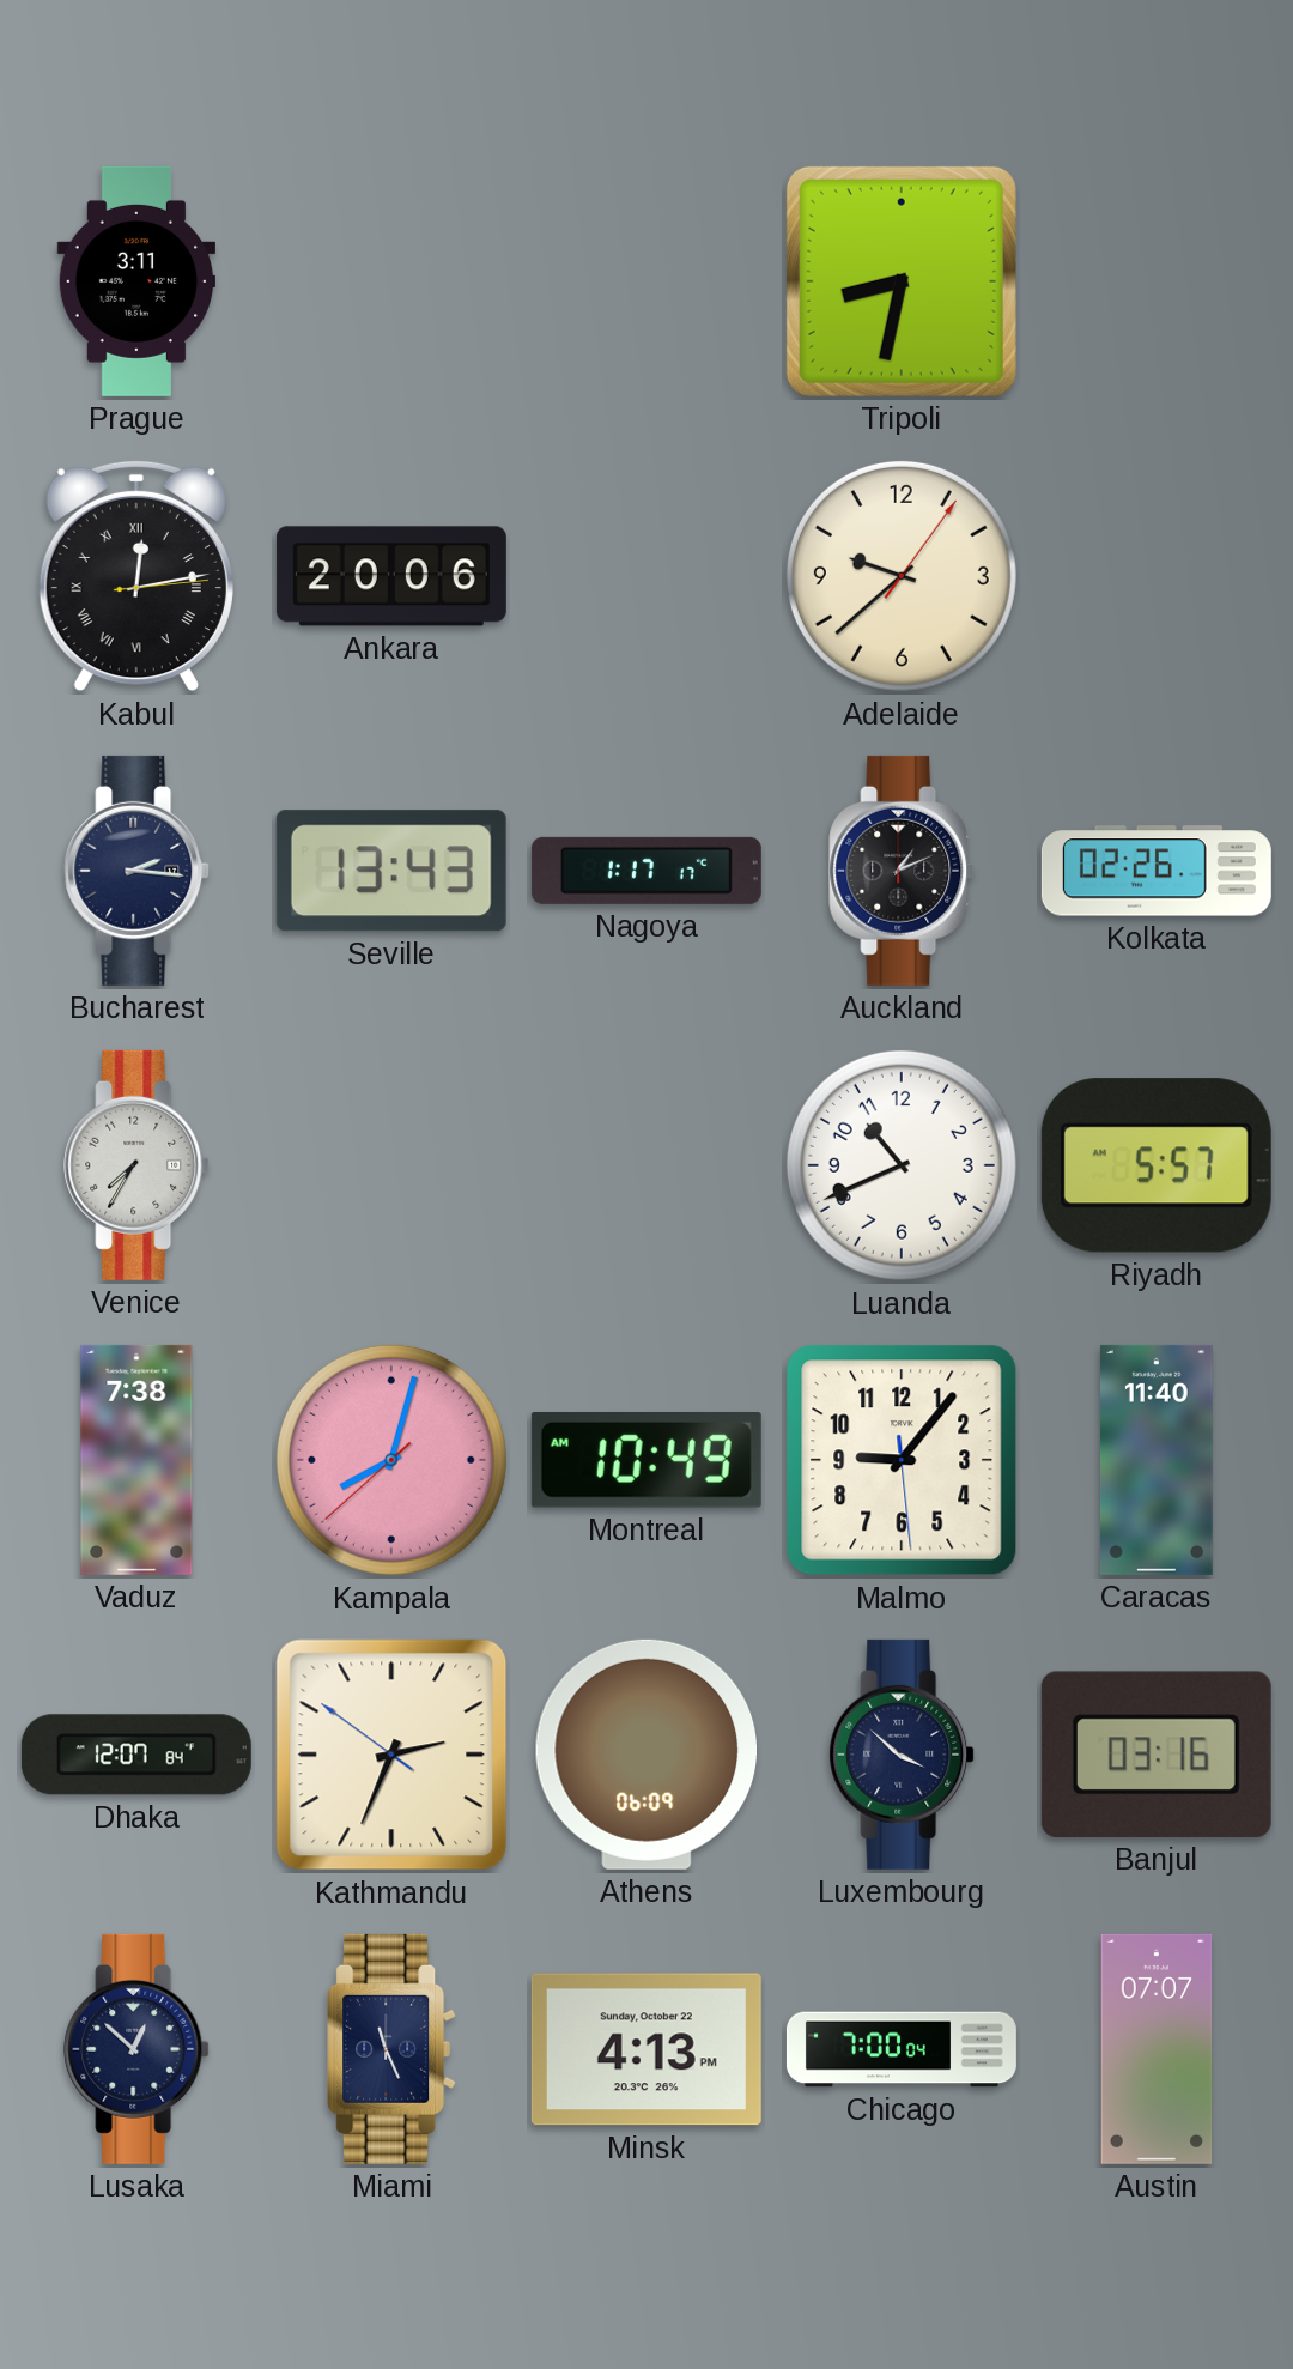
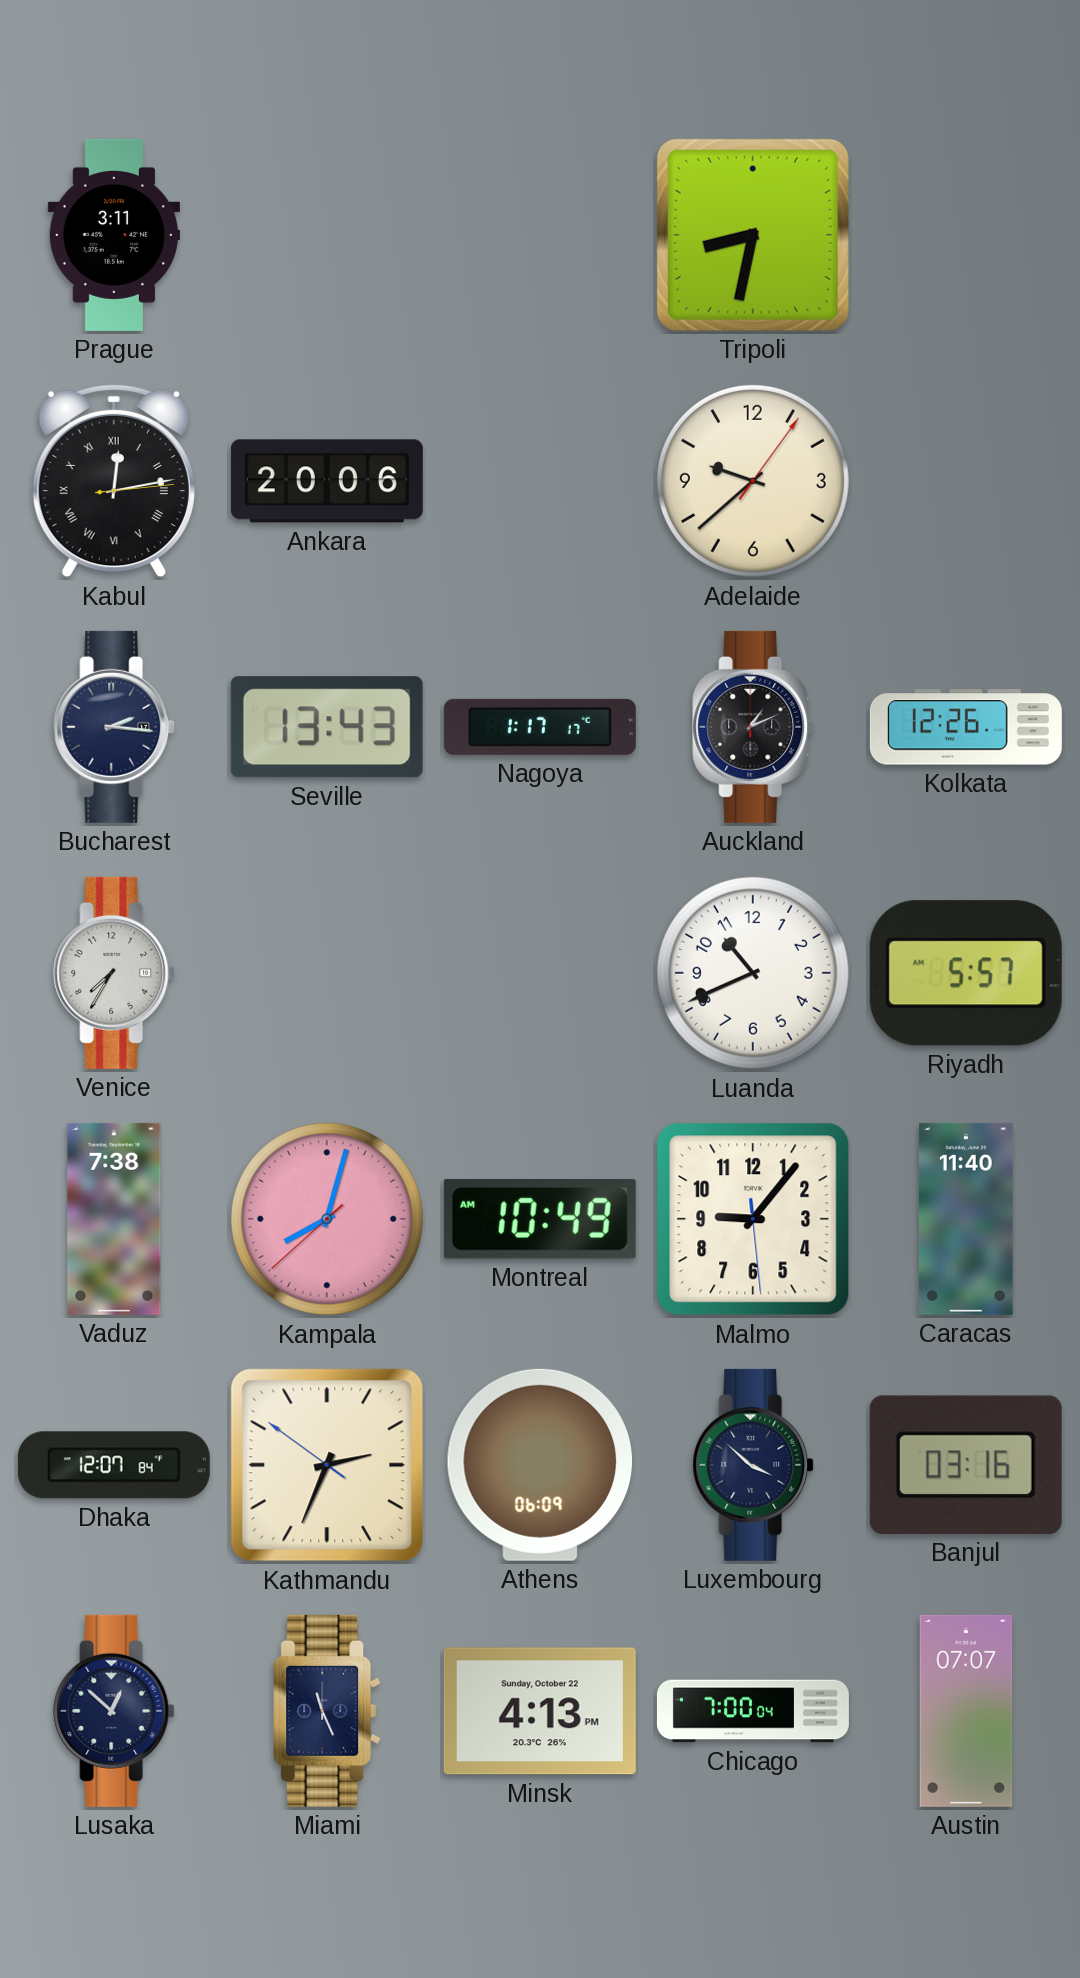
Kolkata: 02:26 -> 12:26 (966, 727)
